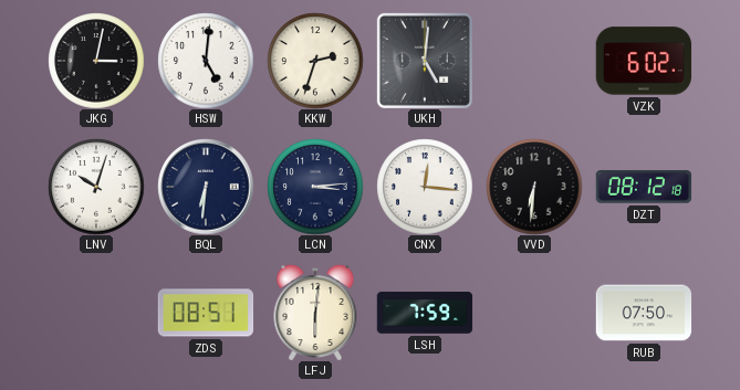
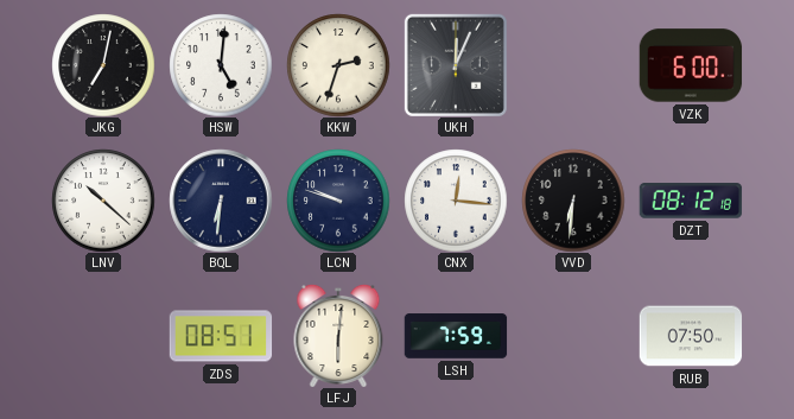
JKG: 3:02 -> 7:02 (103, 65)
UKH: 5:01 -> 12:04 (456, 65)
VZK: 6:02 -> 6:00 (691, 65)
LNV: 10:03 -> 10:22 (103, 201)
LCN: 3:14 -> 9:48 (338, 201)
